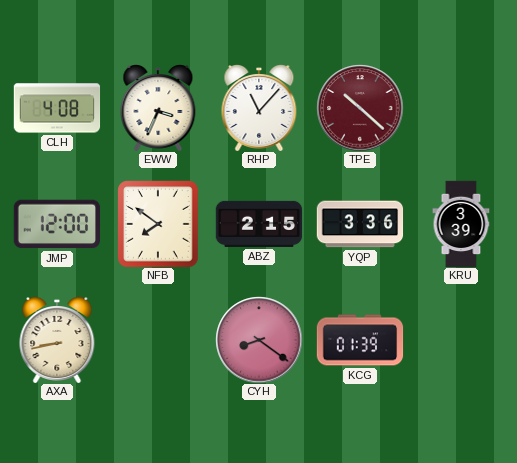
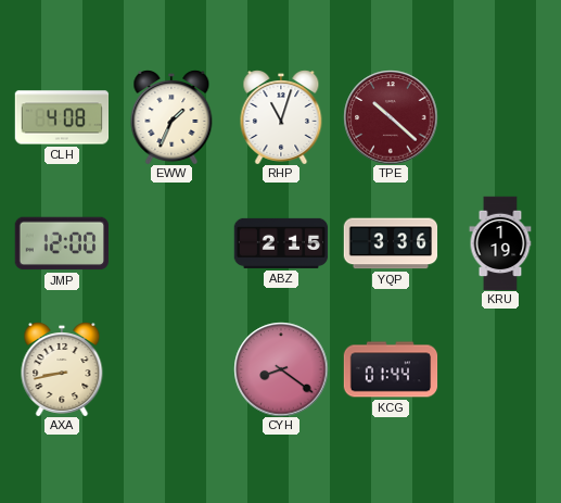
EWW: 3:34 -> 1:34 (171, 117)
RHP: 11:07 -> 11:03 (281, 117)
NFB: 7:51 -> none (158, 224)
KRU: 3:39 -> 1:19 (500, 243)
KCG: 01:39 -> 01:44 (391, 369)
